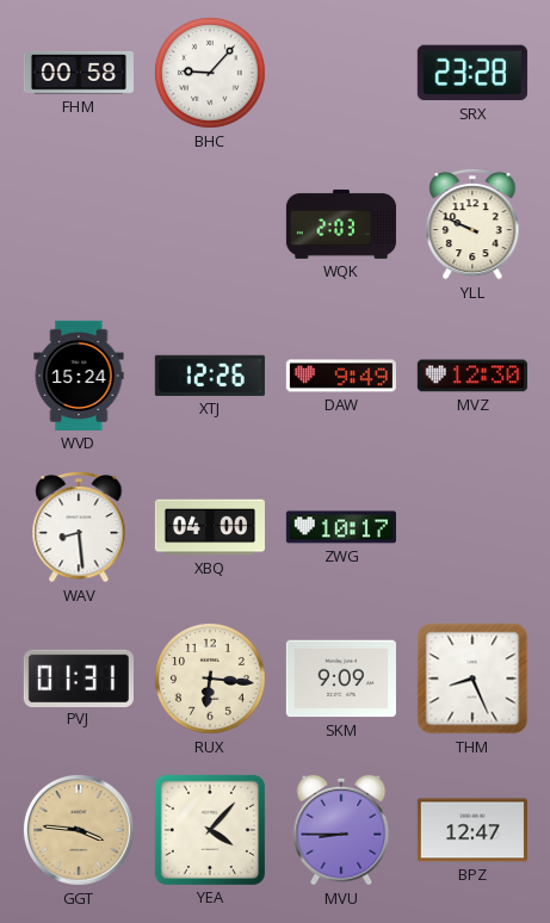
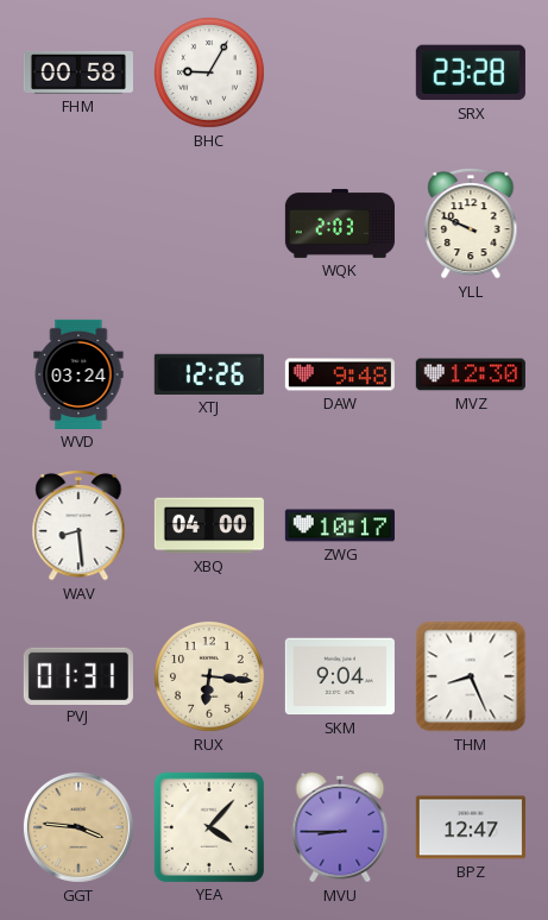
BHC: 9:07 -> 9:05 (209, 73)
WVD: 15:24 -> 03:24 (78, 374)
DAW: 9:49 -> 9:48 (340, 374)
SKM: 9:09 -> 9:04 (340, 676)
